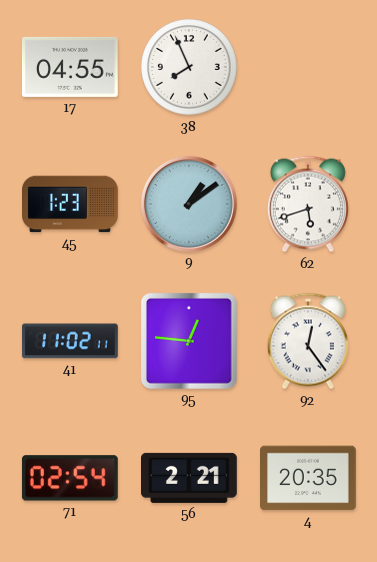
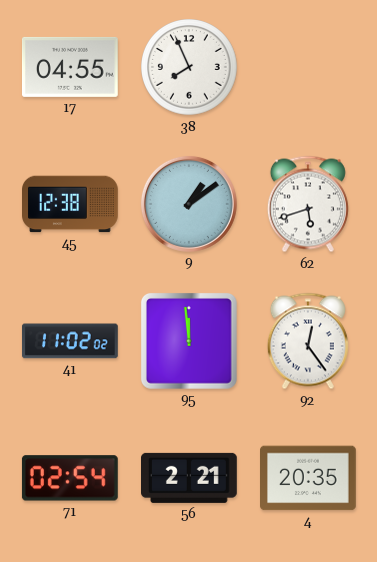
45: 1:23 -> 12:38 (71, 204)
41: 11:02:11 -> 11:02:02 (70, 341)
95: 12:46 -> 11:59 (189, 341)
